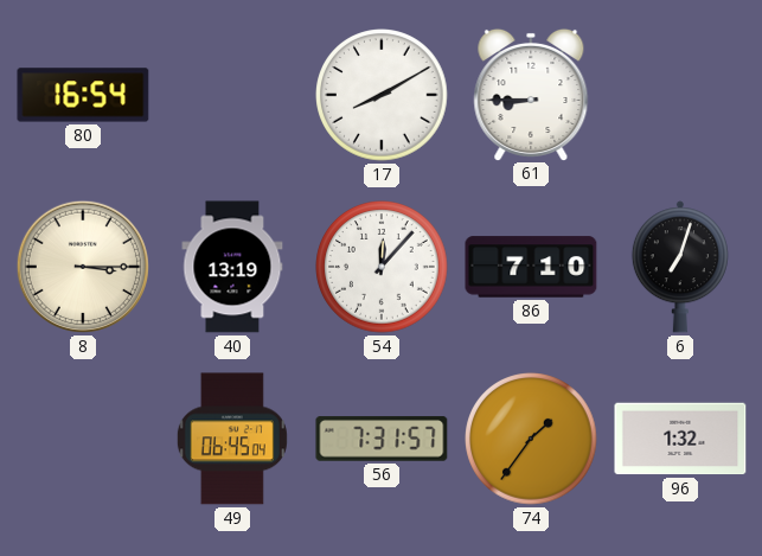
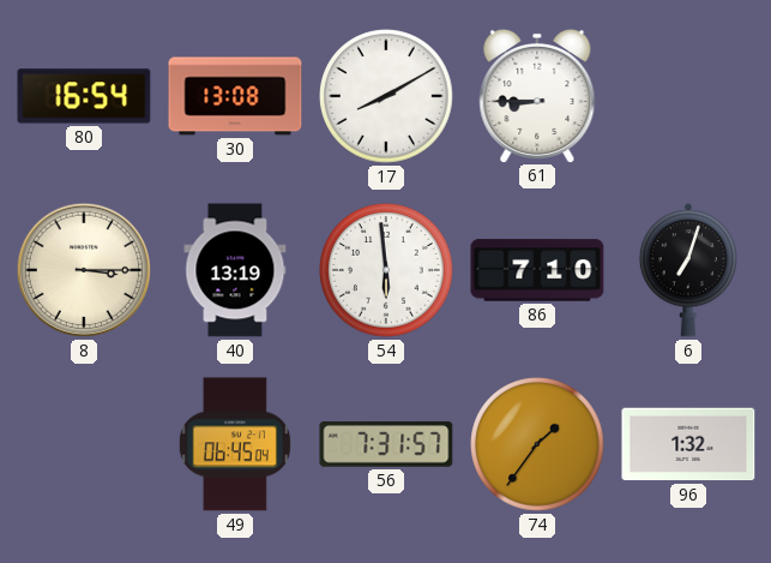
30: none -> 13:08 (235, 96)
54: 12:07 -> 5:59 (386, 270)
